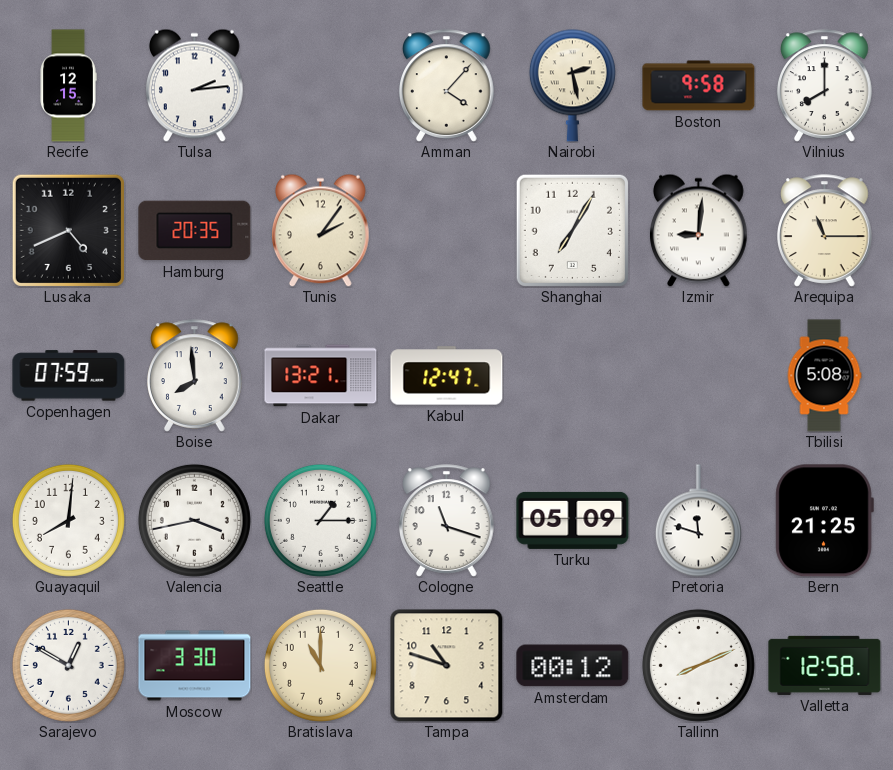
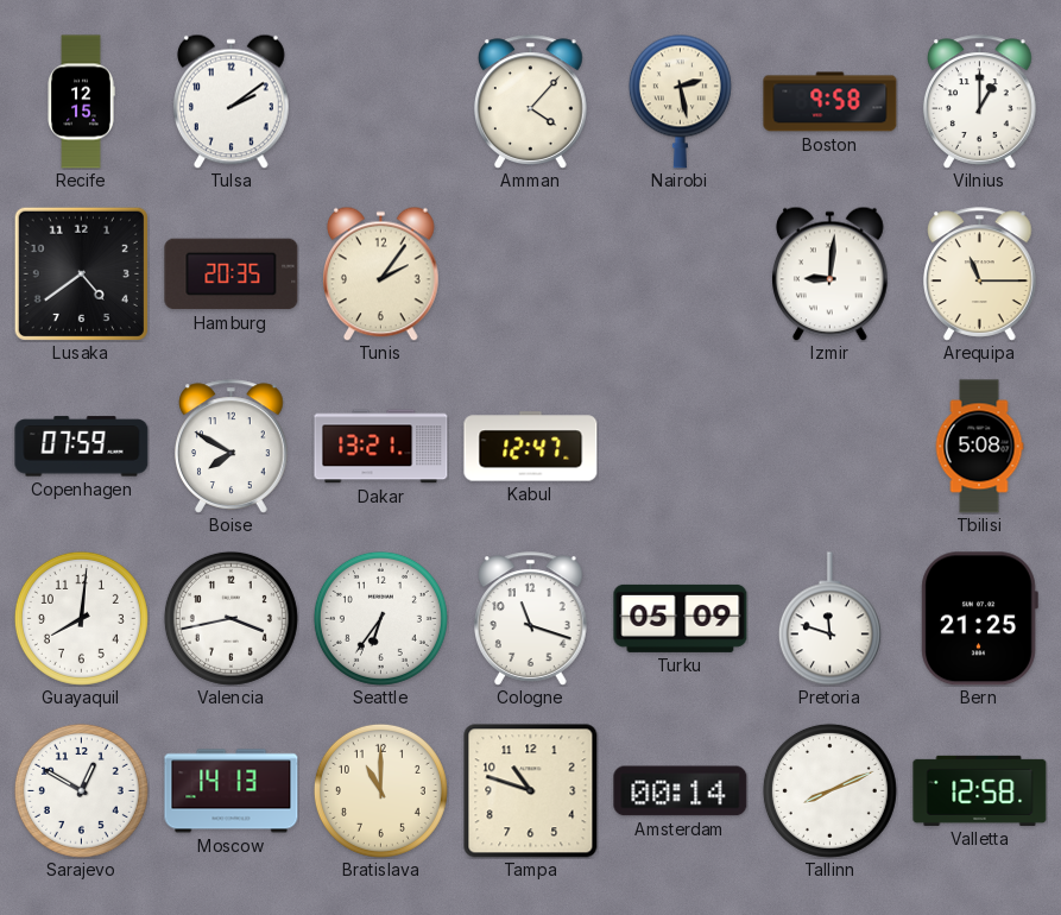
Tulsa: 2:14 -> 2:09 (232, 101)
Vilnius: 8:00 -> 1:00 (980, 102)
Lusaka: 4:41 -> 4:39 (81, 273)
Shanghai: 7:05 -> none (572, 230)
Boise: 7:59 -> 7:50 (232, 447)
Seattle: 1:15 -> 6:36 (380, 618)
Moscow: 3:30 -> 14:13 (232, 791)
Amsterdam: 00:12 -> 00:14 (681, 791)
